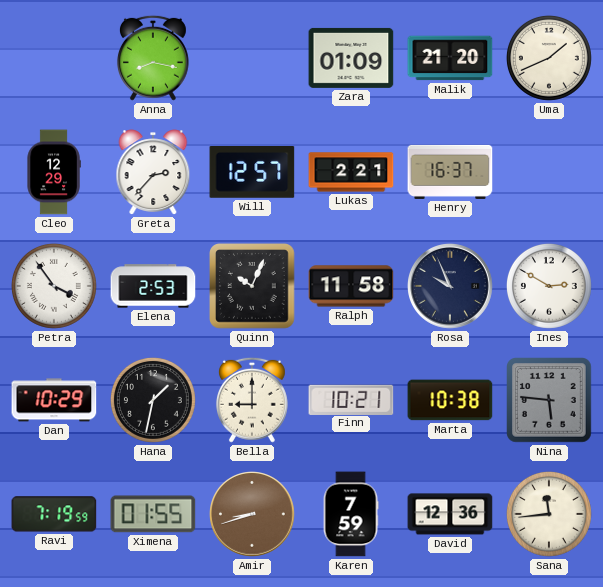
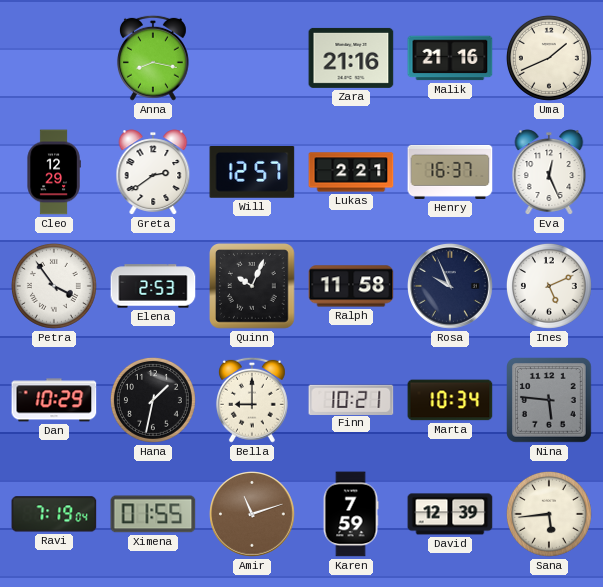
Zara: 01:09 -> 21:16 (351, 58)
Malik: 21:20 -> 21:16 (450, 58)
Greta: 2:37 -> 2:39 (153, 172)
Eva: none -> 12:26 (549, 172)
Ines: 2:50 -> 5:11 (549, 286)
Marta: 10:38 -> 10:34 (450, 400)
Ravi: 7:19:59 -> 7:19:04 (54, 514)
Amir: 8:42 -> 11:12 (253, 515)
David: 12:36 -> 12:39 (450, 514)
Sana: 11:44 -> 5:44 (549, 514)
